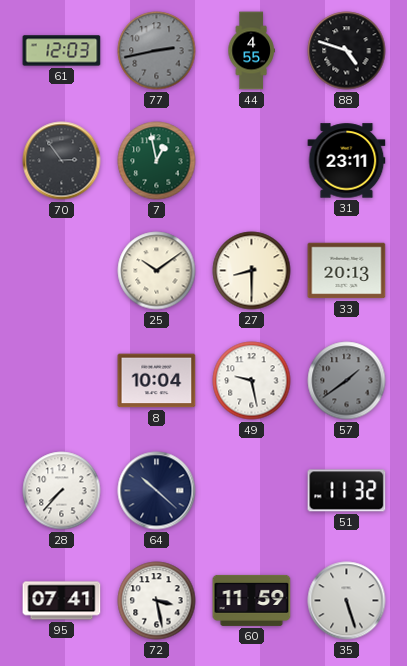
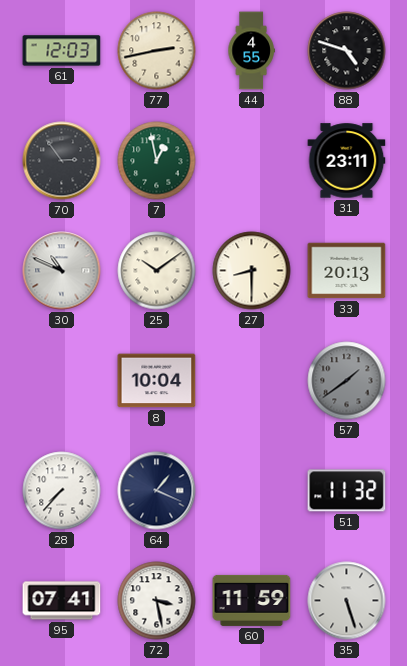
77 dial: grey -> cream (157, 51)
30: none -> 10:49 (62, 271)
49: 9:28 -> none (252, 381)
64: 10:22 -> 1:19 (157, 491)
